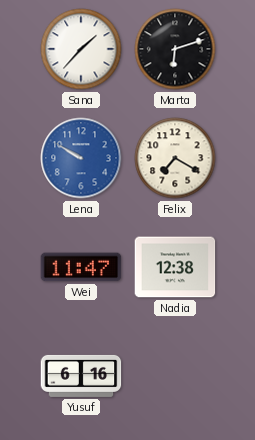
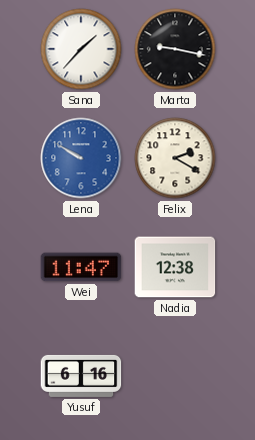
Marta: 6:12 -> 9:17 (175, 49)
Felix: 7:20 -> 2:20 (175, 158)
